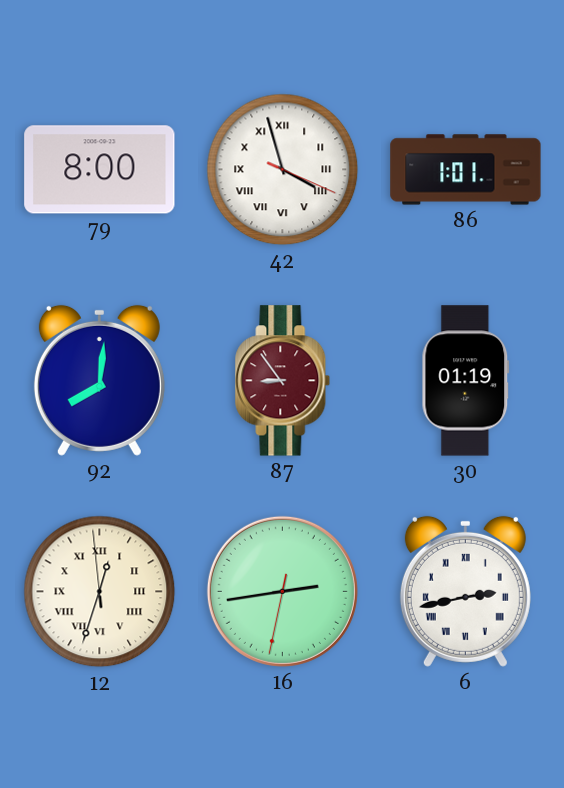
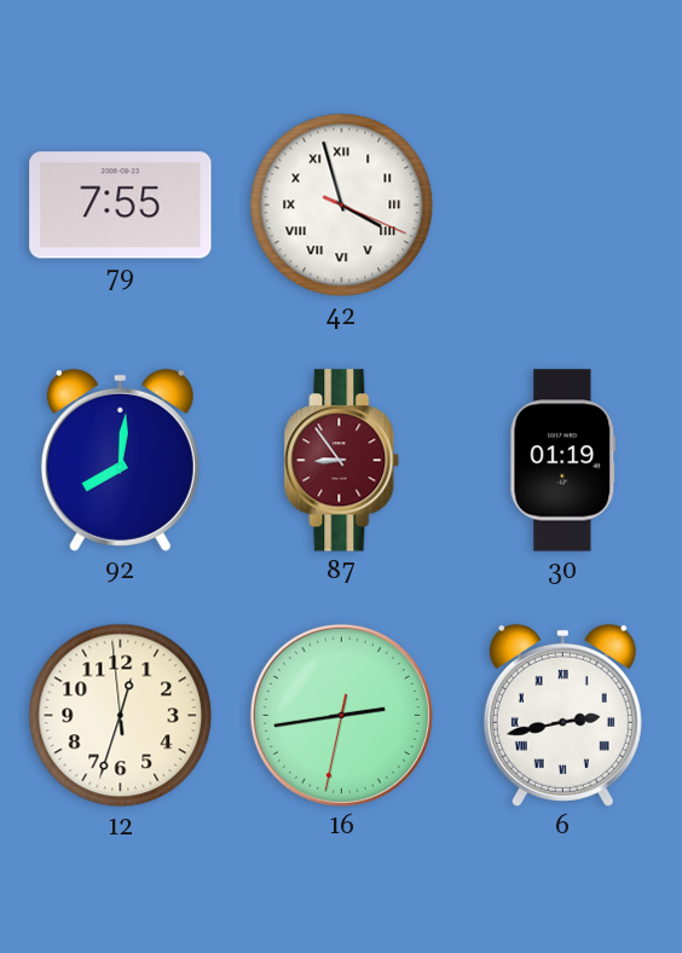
79: 8:00 -> 7:55 (121, 206)
86: 1:01 -> none (466, 170)
12 numerals: Roman -> Arabic (121, 716)
